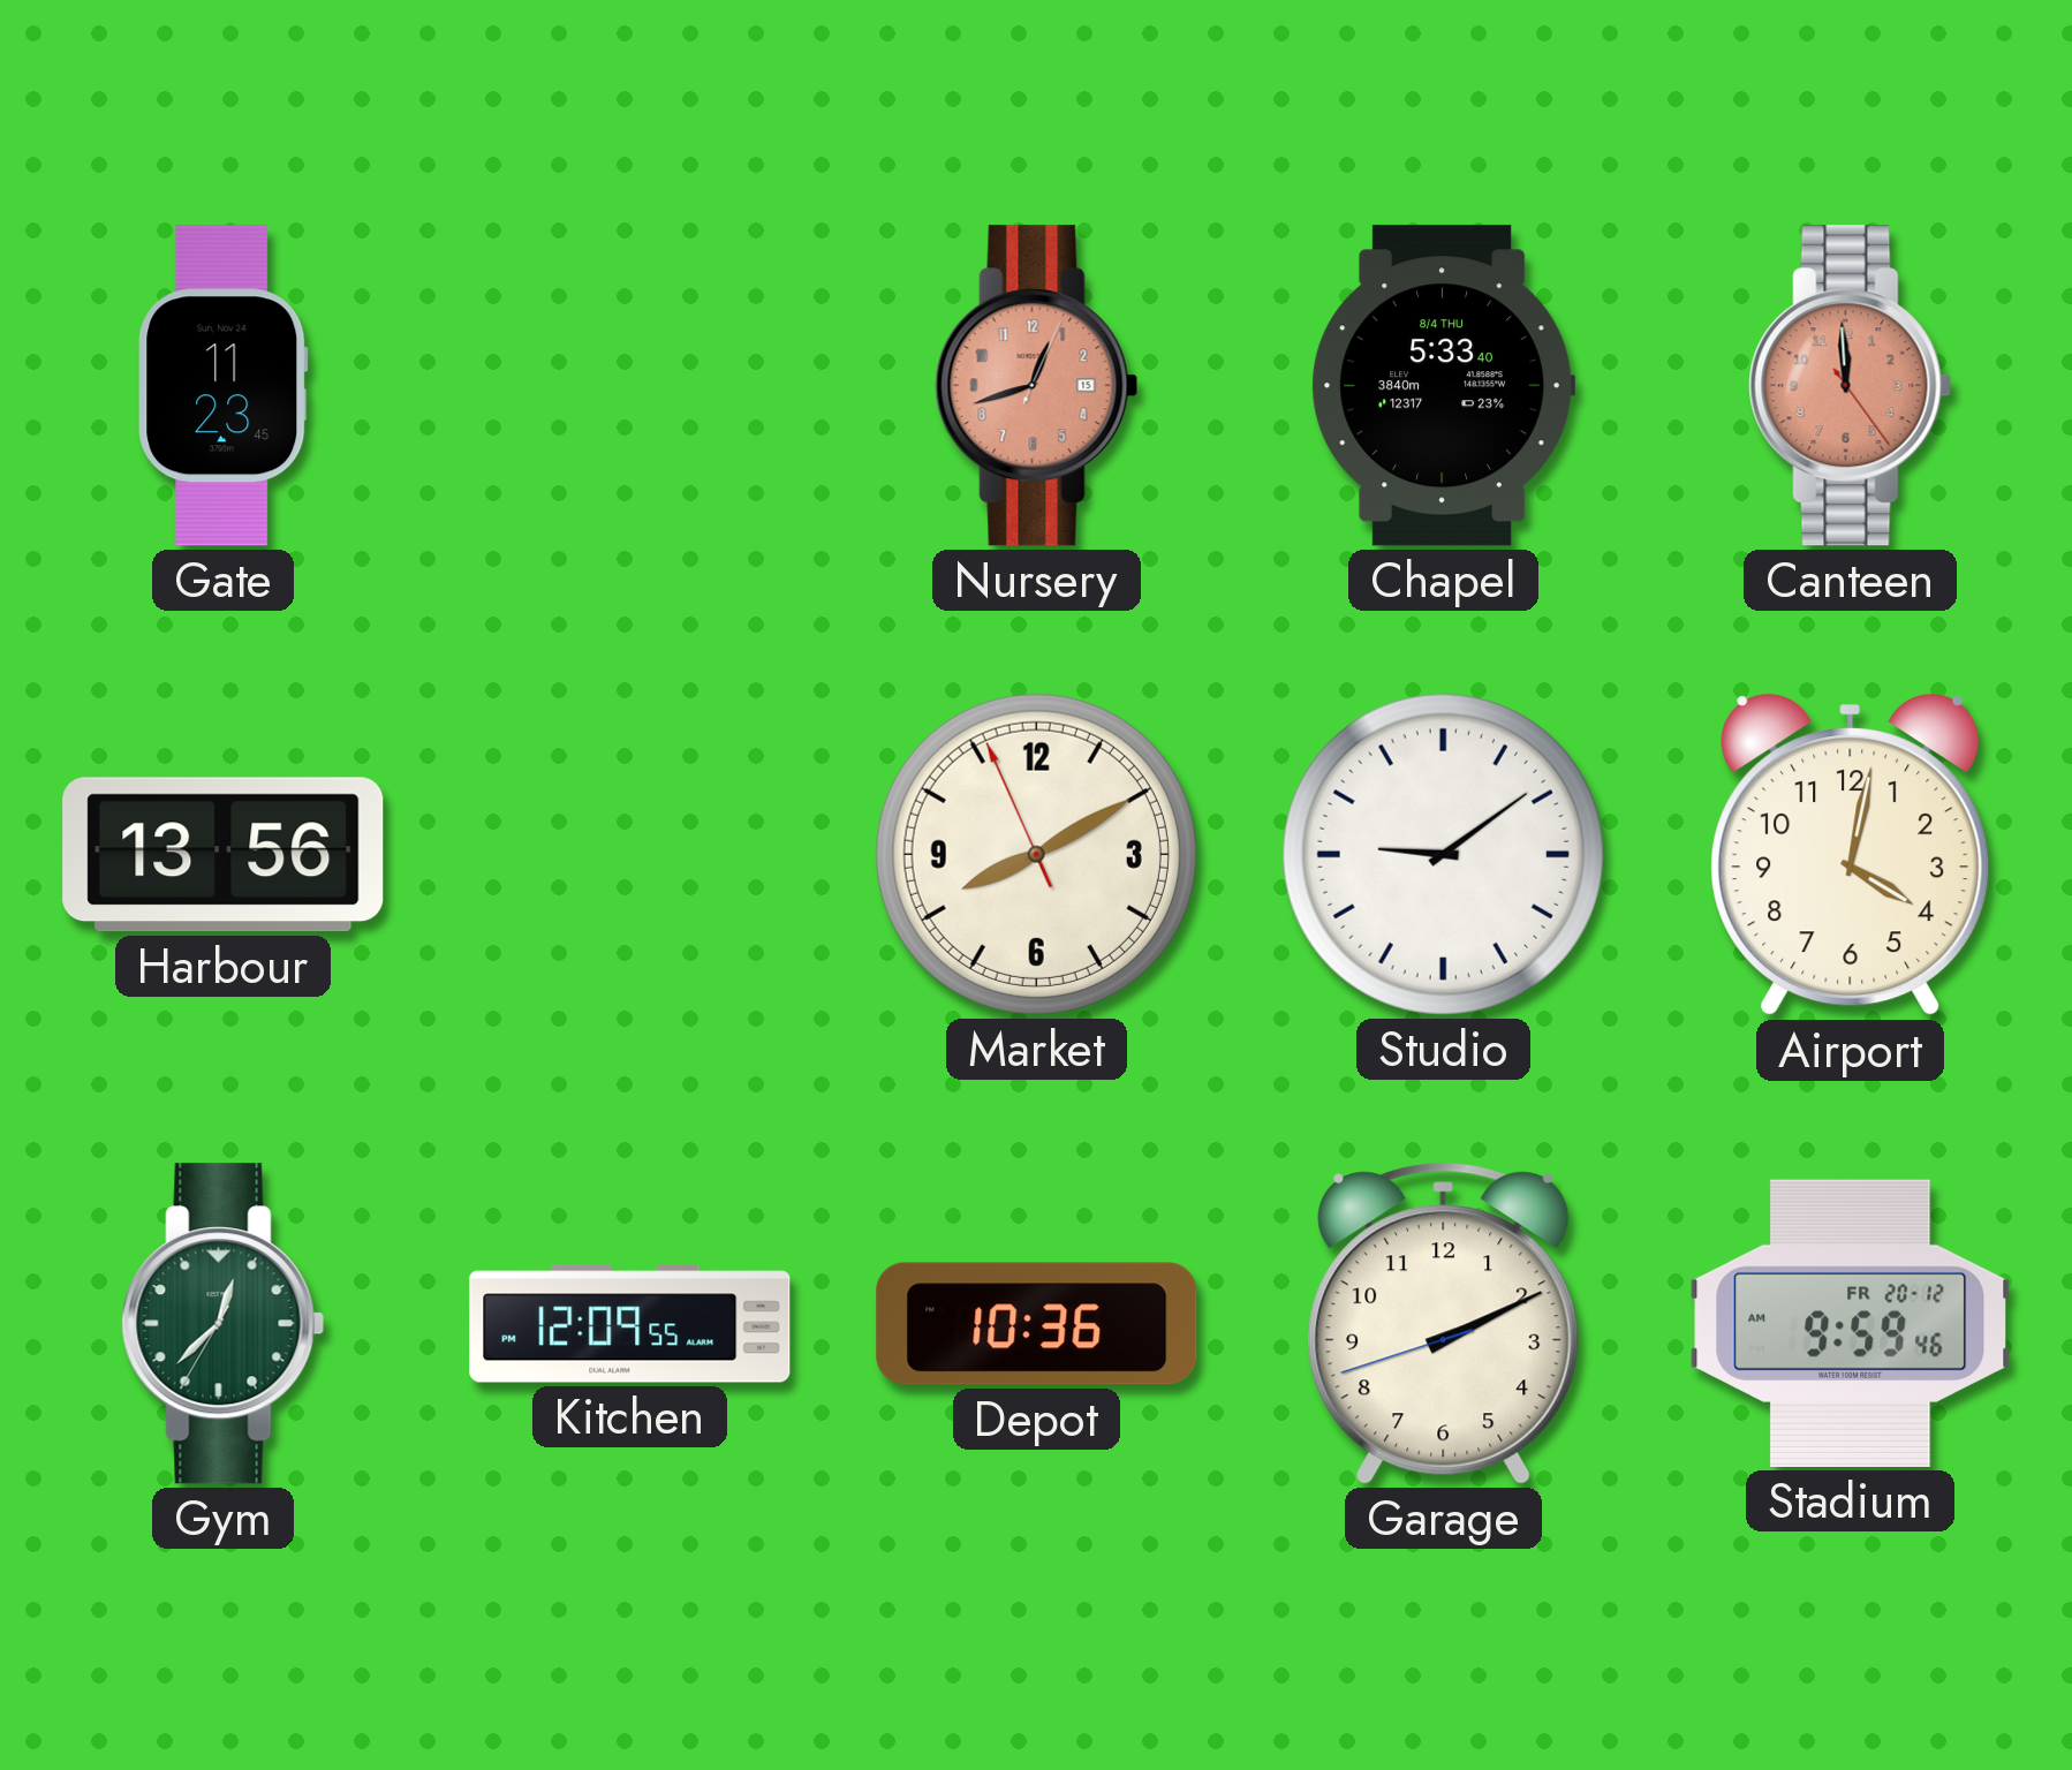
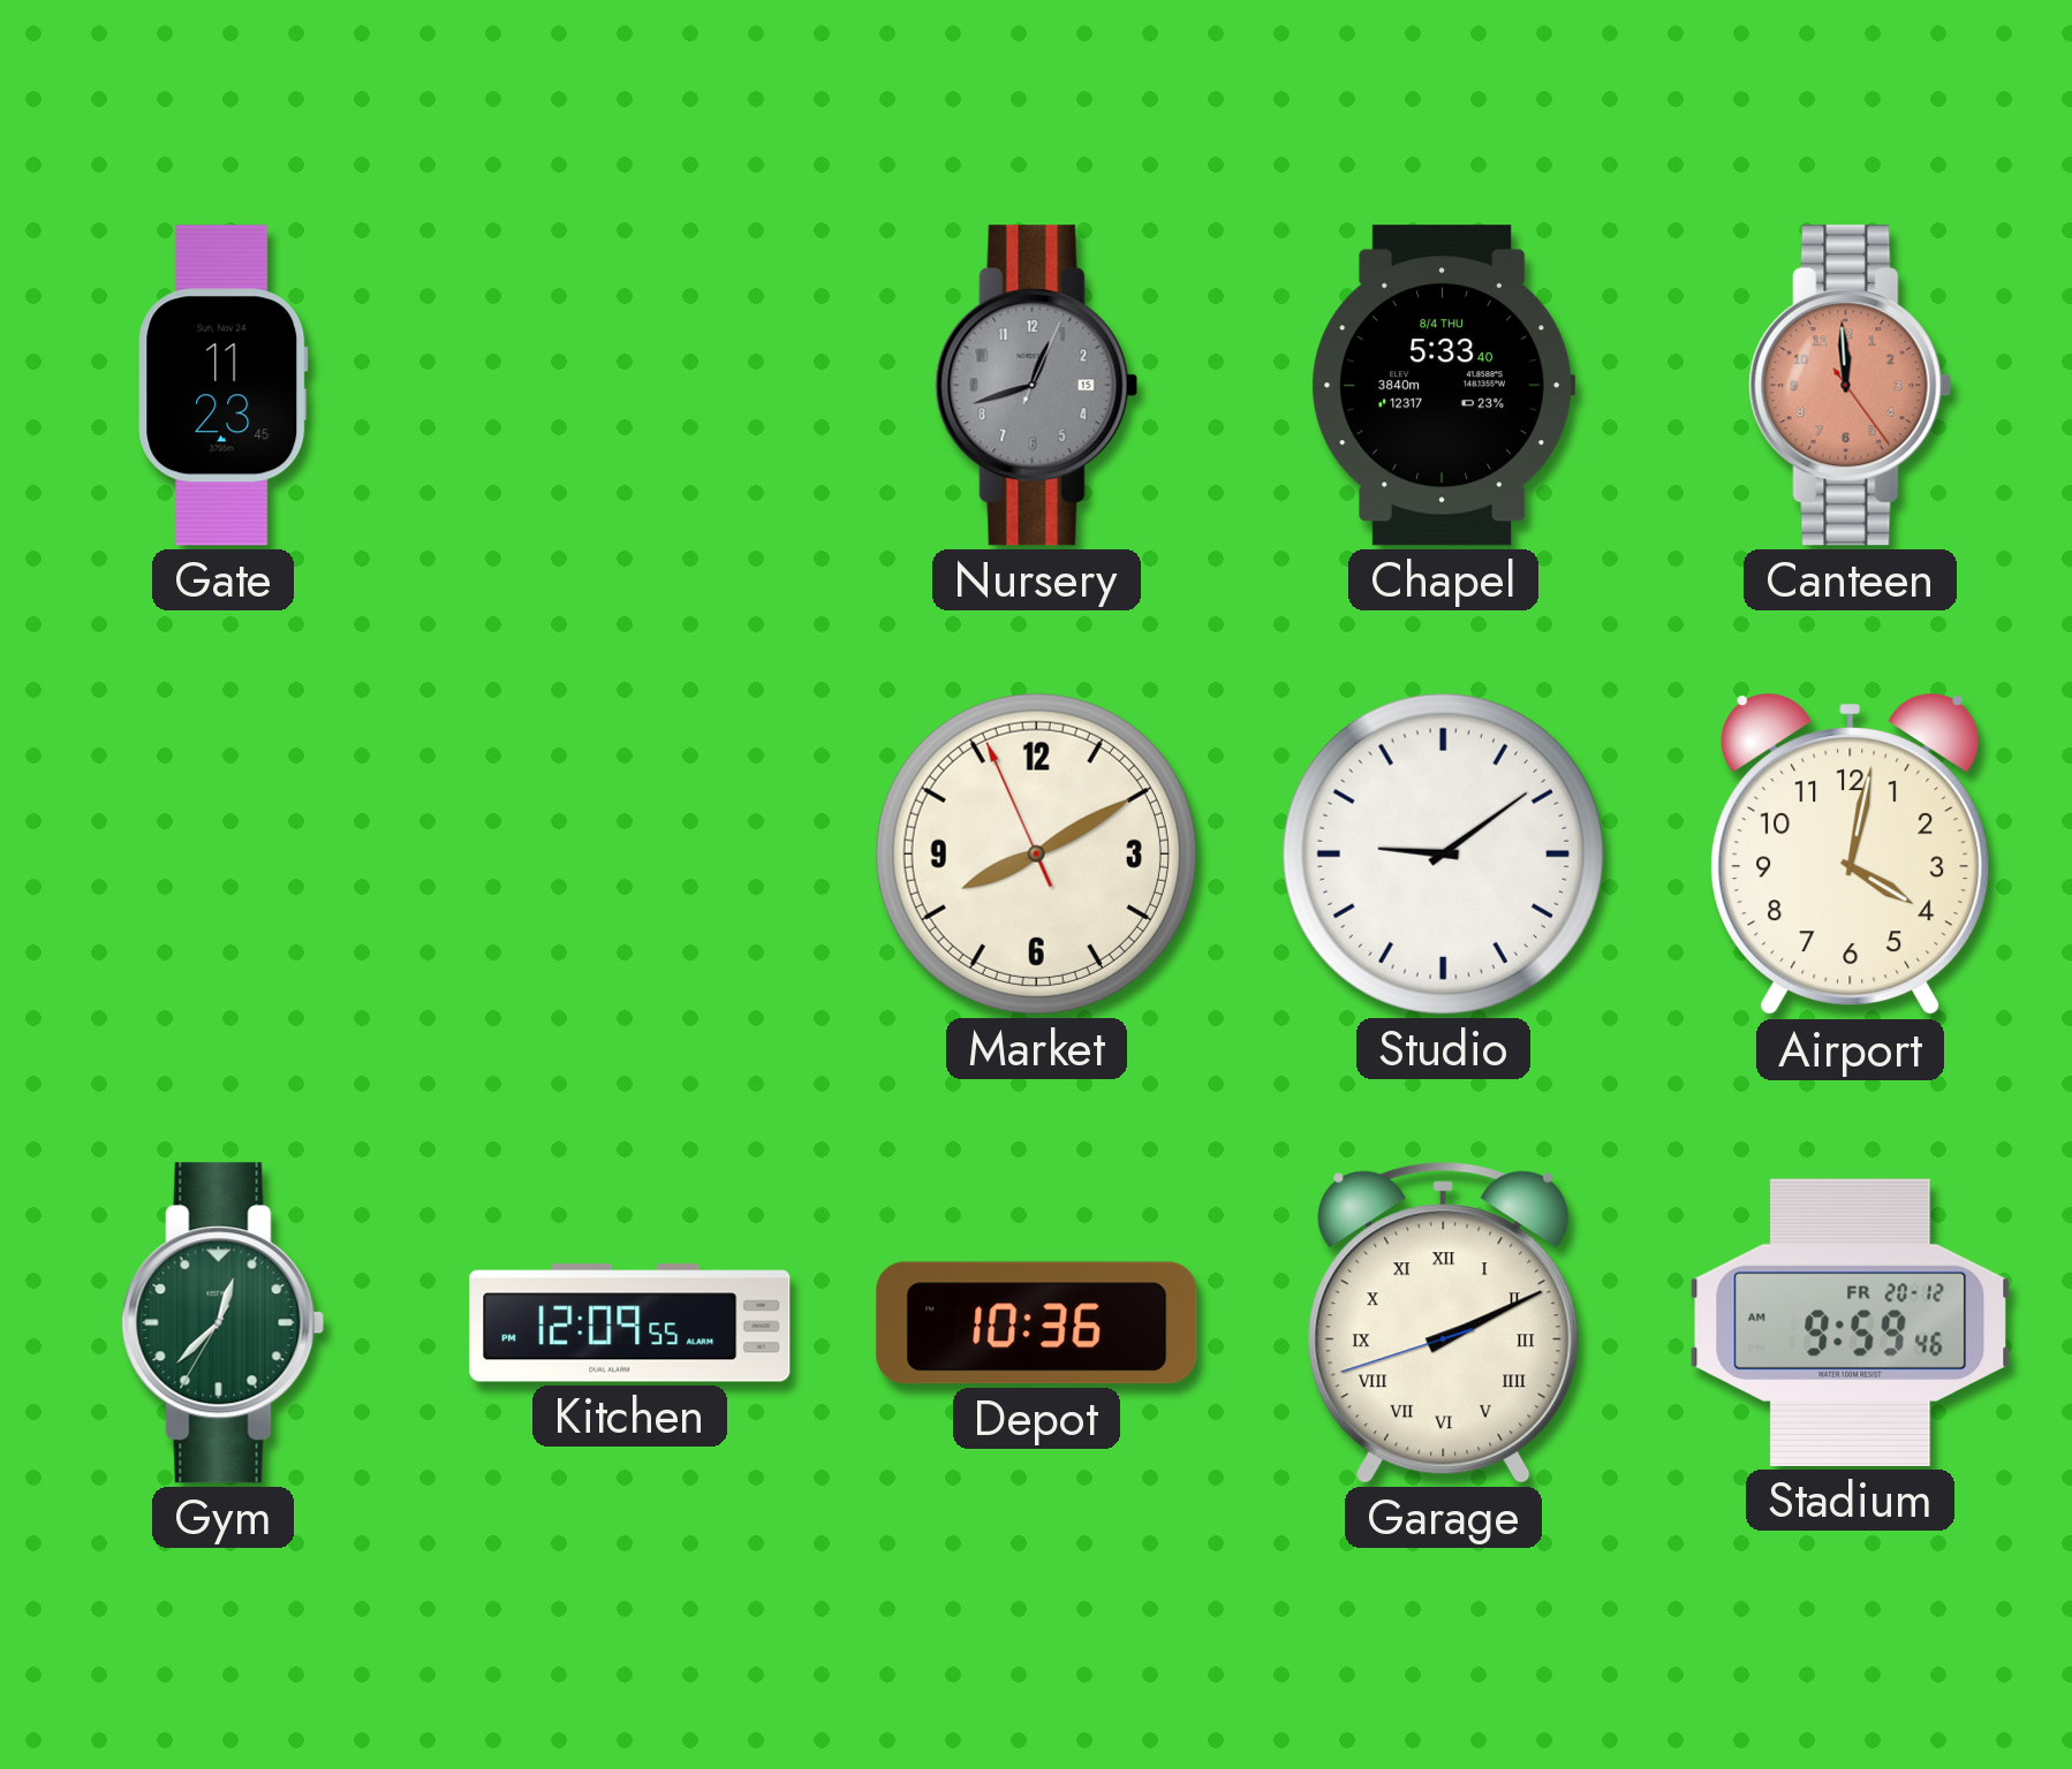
Nursery dial: salmon -> grey (1037, 386)
Harbour: 13:56 -> none (224, 855)
Garage numerals: Arabic -> Roman (1444, 1322)
